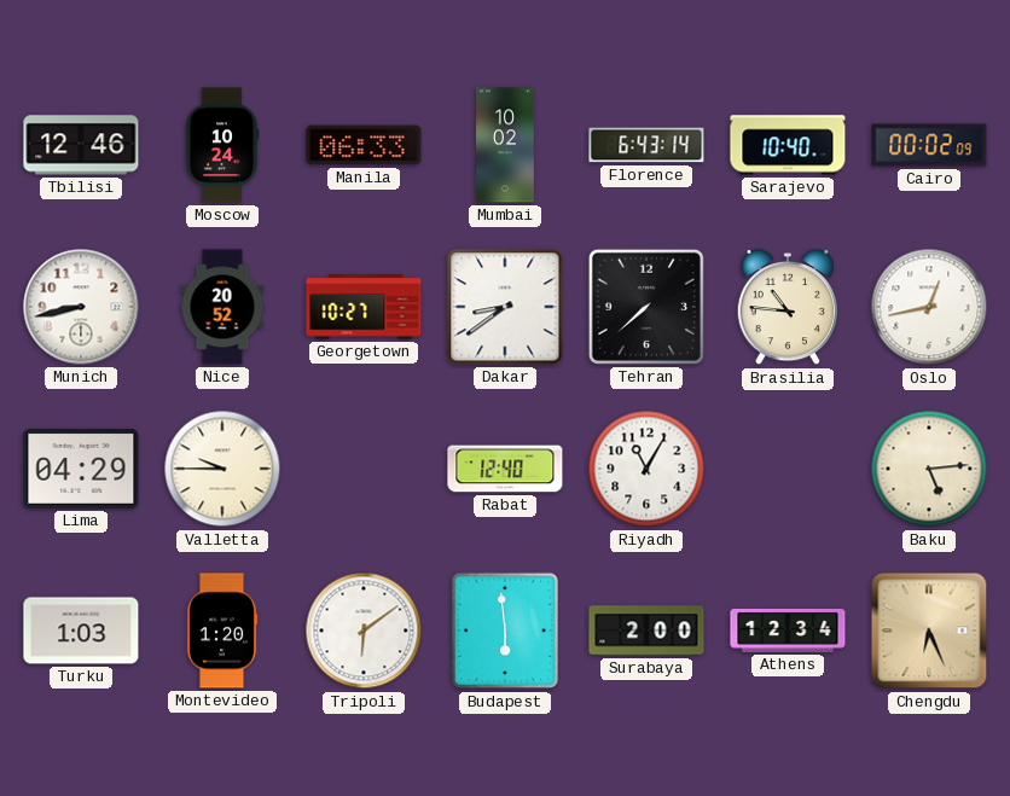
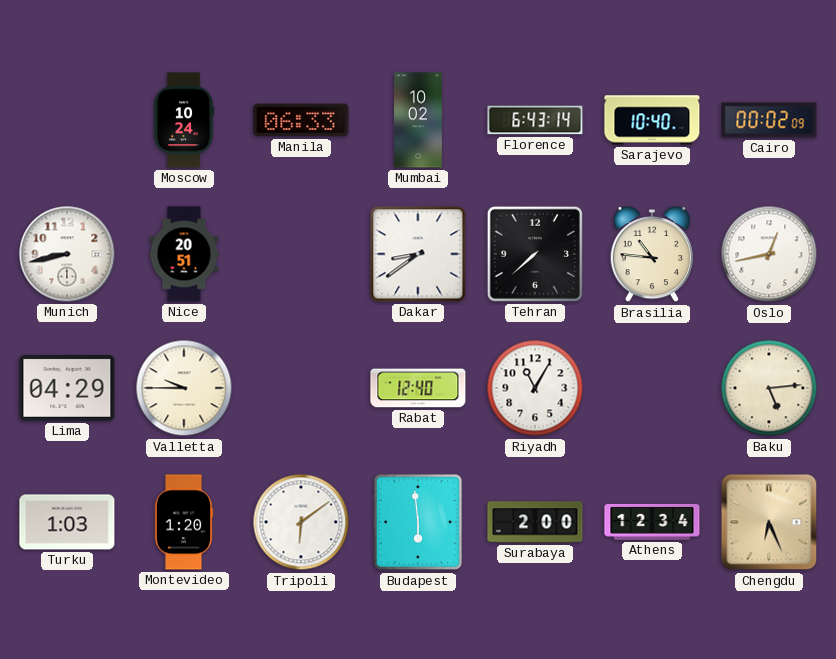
Tbilisi: 12:46 -> none (81, 145)
Nice: 20:52 -> 20:51 (184, 254)
Georgetown: 10:27 -> none (364, 307)
